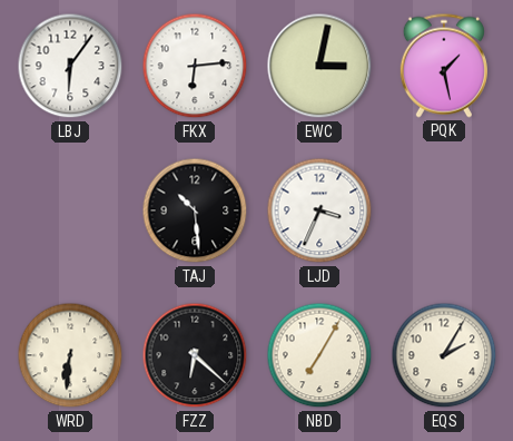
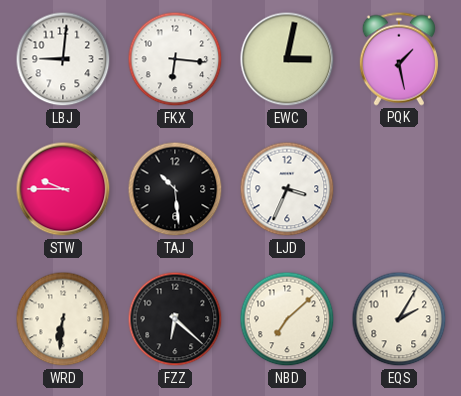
LBJ: 6:06 -> 9:01 (63, 59)
FKX: 6:14 -> 6:16 (175, 59)
STW: none -> 9:45 (63, 189)
NBD: 7:05 -> 7:08 (287, 319)
